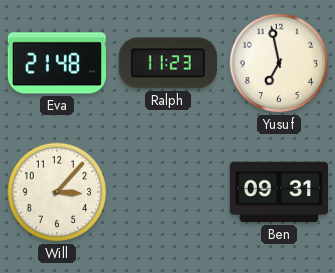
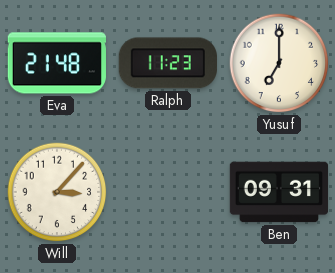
Yusuf: 6:58 -> 7:00 (279, 63)
